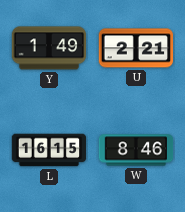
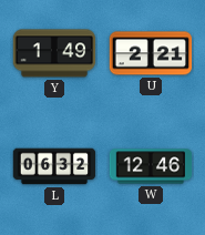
L: 16:15 -> 06:32 (54, 166)
W: 8:46 -> 12:46 (151, 166)
